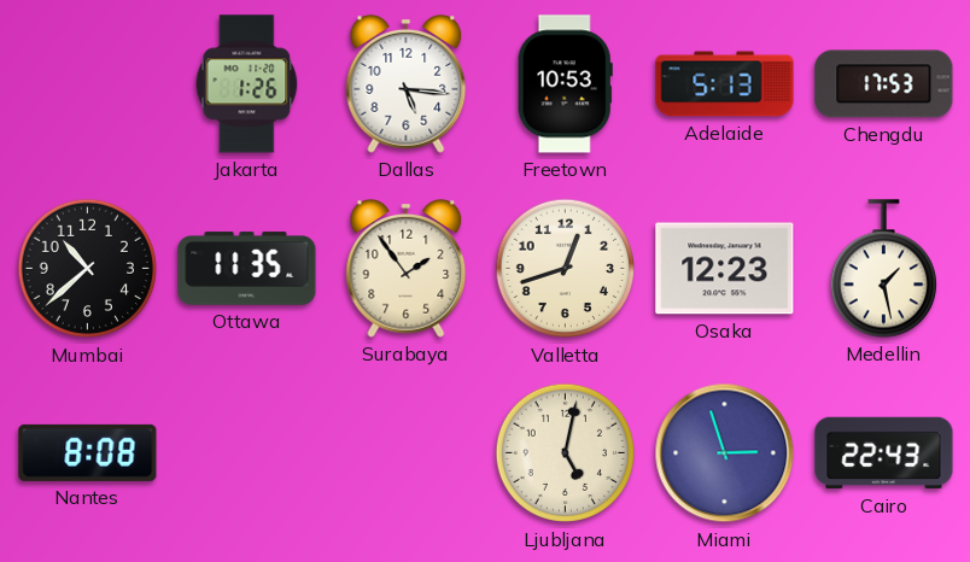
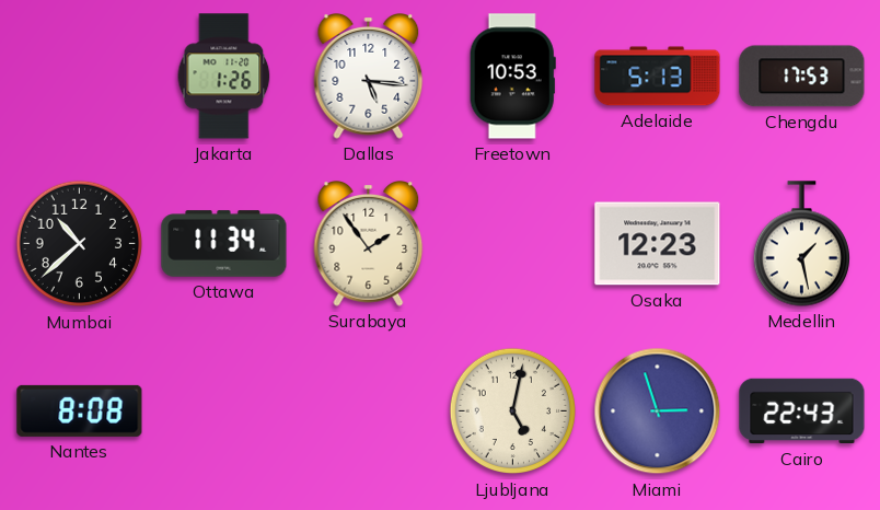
Ottawa: 11:35 -> 11:34 (224, 244)
Valletta: 12:42 -> none (566, 269)
